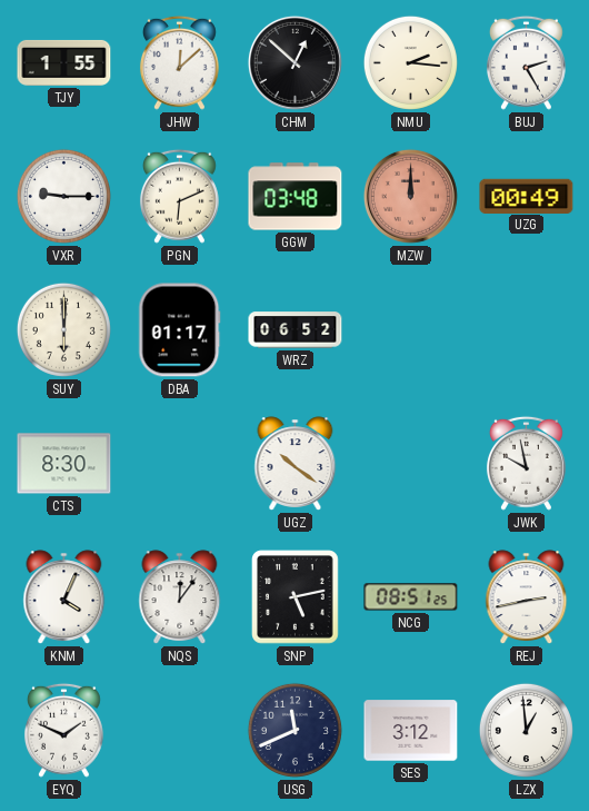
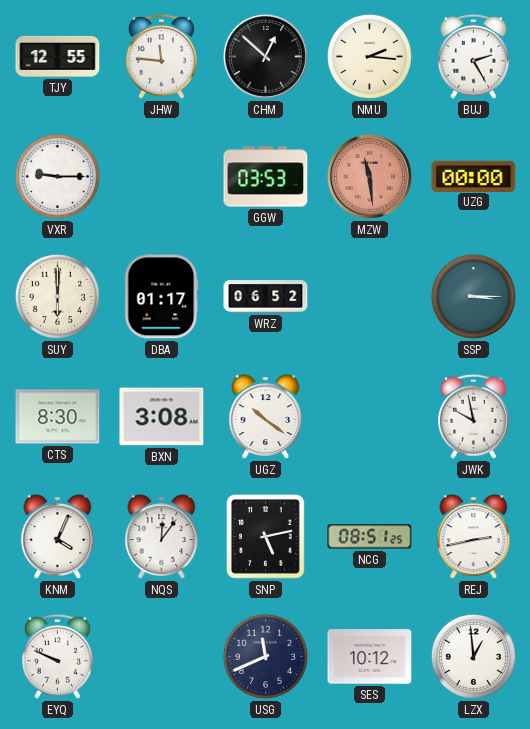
TJY: 1:55 -> 12:55 (58, 56)
JHW: 12:08 -> 11:46 (161, 56)
PGN: 6:11 -> none (179, 196)
GGW: 03:48 -> 03:53 (266, 177)
MZW: 12:00 -> 11:29 (369, 176)
UZG: 00:49 -> 00:00 (474, 176)
SSP: none -> 3:15 (473, 296)
BXN: none -> 3:08 (162, 417)
EYQ: 1:49 -> 9:49 (57, 656)
SES: 3:12 -> 10:12 (370, 657)
